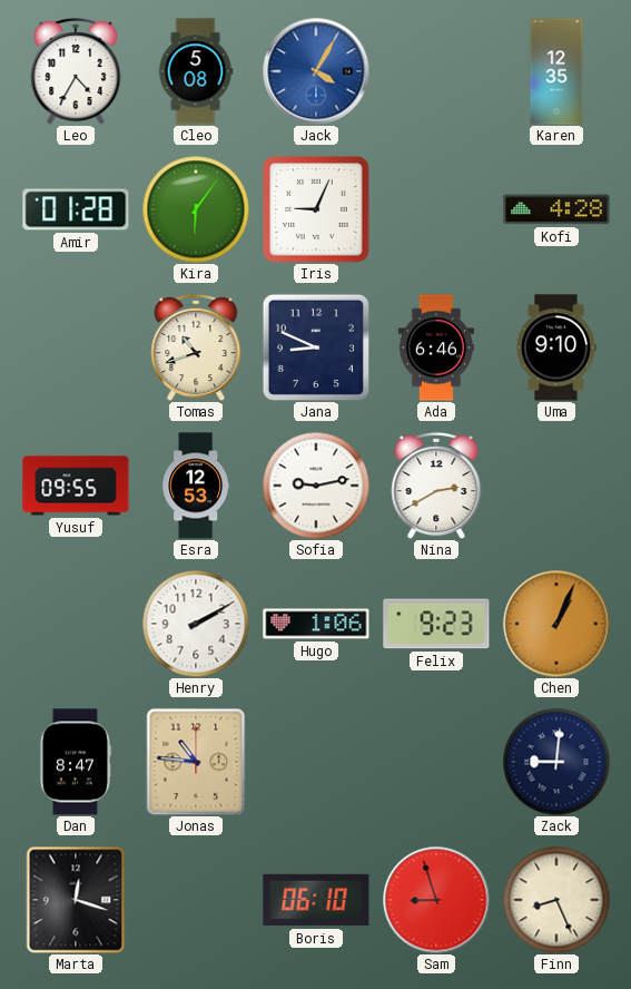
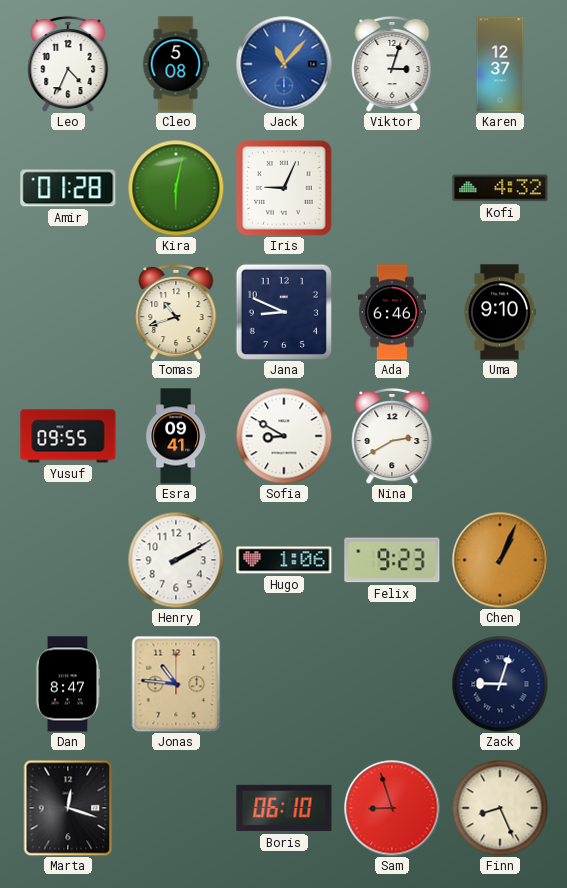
Leo: 4:35 -> 4:34 (68, 64)
Jack: 4:05 -> 11:07 (284, 64)
Viktor: none -> 3:03 (392, 64)
Karen: 12:35 -> 12:37 (500, 64)
Kira: 6:06 -> 6:02 (176, 188)
Kofi: 4:28 -> 4:32 (500, 188)
Esra: 12:53 -> 09:41 (176, 436)
Sofia: 9:13 -> 8:50 (284, 436)
Zack: 9:01 -> 9:03 (500, 684)
